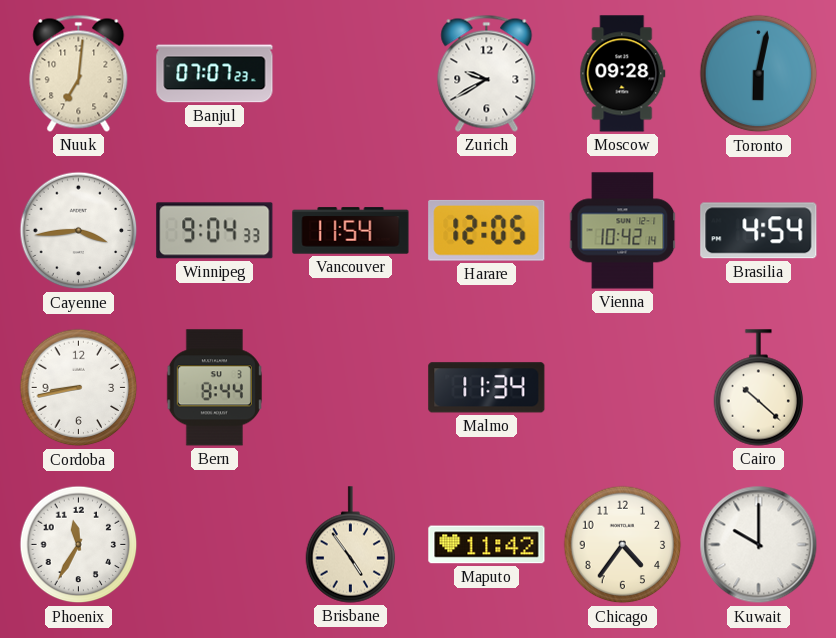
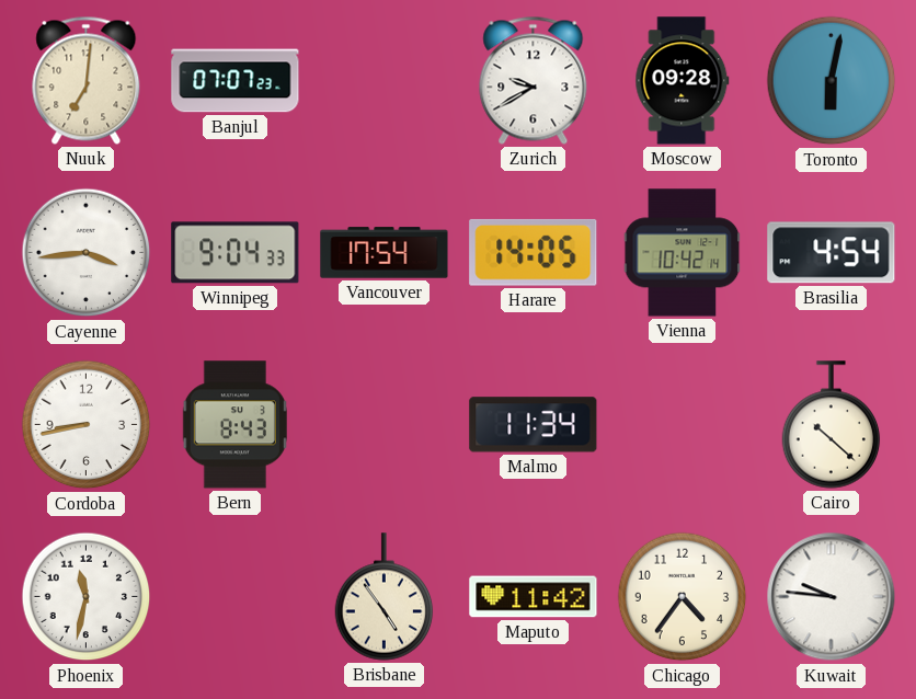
Vancouver: 11:54 -> 17:54 (385, 253)
Harare: 12:05 -> 14:05 (534, 252)
Bern: 8:44 -> 8:43 (234, 425)
Phoenix: 11:35 -> 11:32 (87, 597)
Kuwait: 10:00 -> 9:46 (832, 597)
